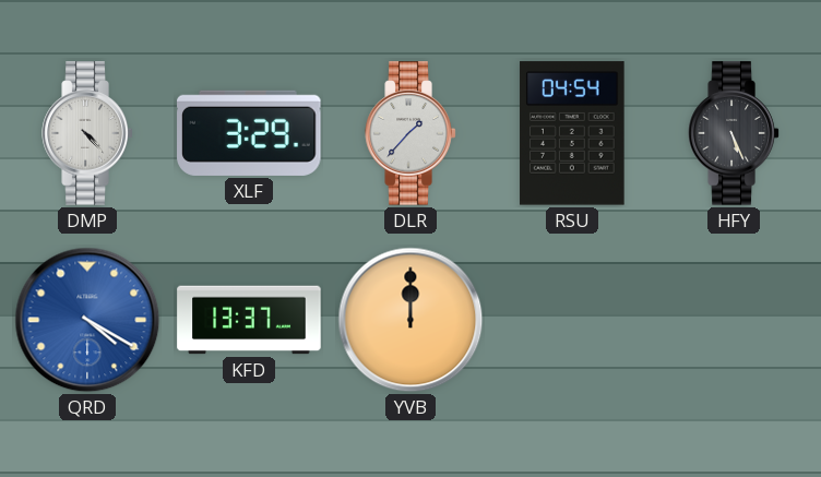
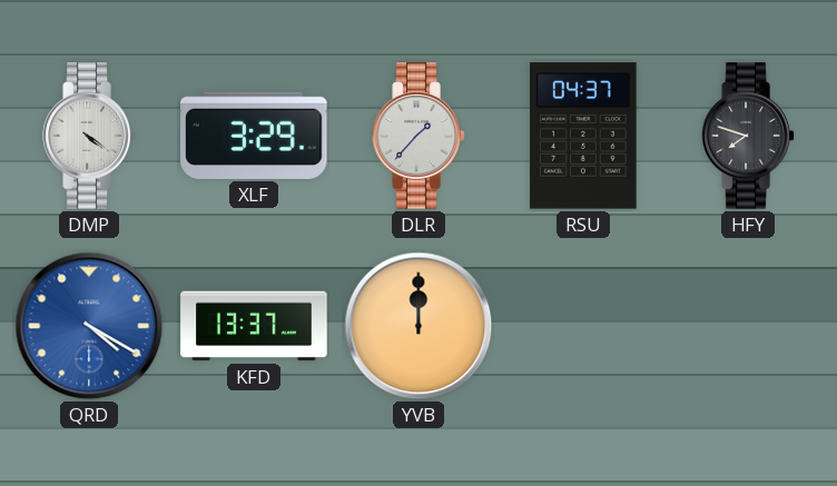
DMP: 4:23 -> 4:21 (89, 136)
RSU: 04:54 -> 04:37 (583, 136)
HFY: 5:26 -> 7:48 (748, 136)
